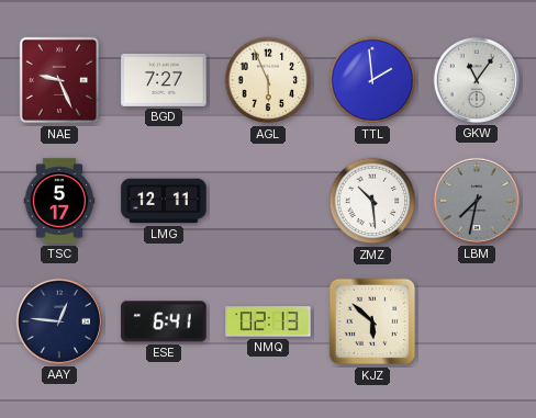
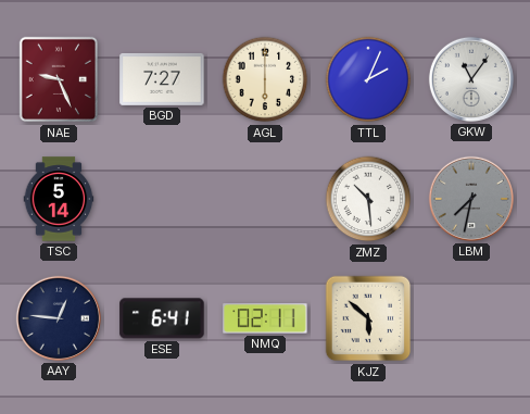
AGL: 5:56 -> 6:00 (265, 79)
TTL: 1:59 -> 2:04 (368, 79)
TSC: 5:17 -> 5:14 (59, 199)
LMG: 12:11 -> none (164, 201)
NMQ: 02:13 -> 02:11 (265, 318)
